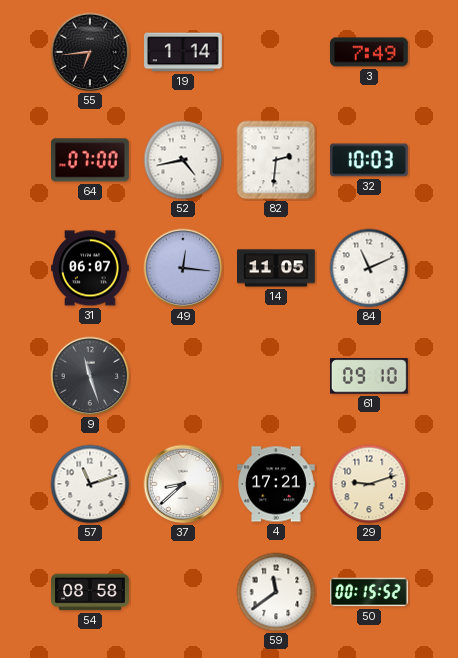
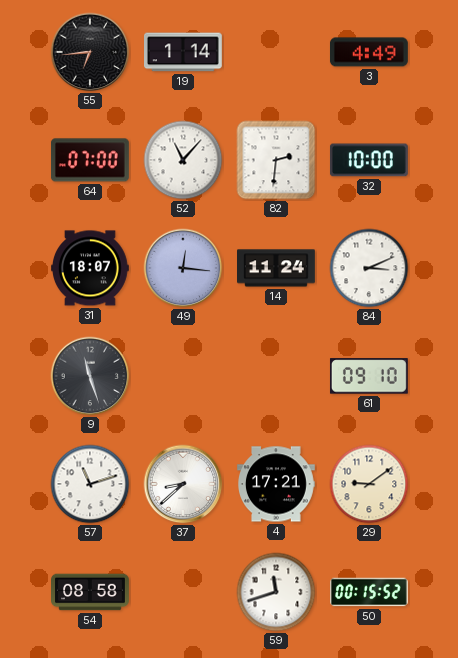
3: 7:49 -> 4:49 (369, 52)
52: 4:43 -> 11:07 (183, 160)
32: 10:03 -> 10:00 (369, 160)
31: 06:07 -> 18:07 (91, 268)
14: 11:05 -> 11:24 (277, 268)
84: 11:11 -> 3:11 (369, 268)
29: 9:12 -> 9:09 (369, 484)
59: 11:39 -> 11:42 (276, 592)
